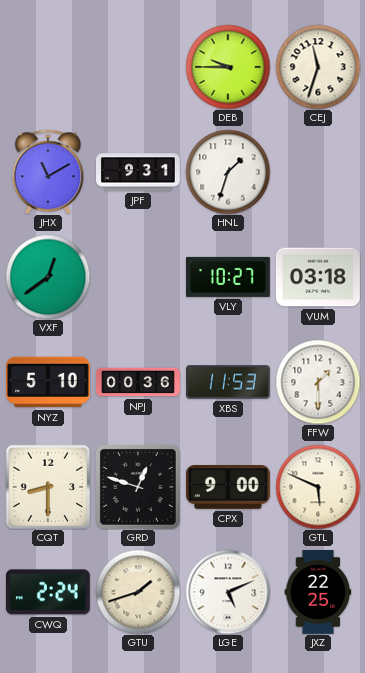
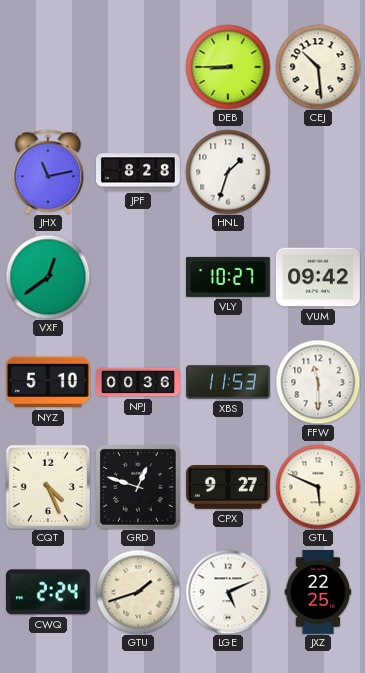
DEB: 9:45 -> 8:45 (228, 67)
CEJ: 11:33 -> 10:29 (318, 67)
JHX: 11:10 -> 11:13 (48, 172)
JPF: 9:31 -> 8:28 (139, 172)
VUM: 03:18 -> 09:42 (318, 277)
FFW: 1:30 -> 11:30 (318, 382)
CQT: 8:30 -> 4:26 (48, 487)
CPX: 9:00 -> 9:27 (228, 488)
